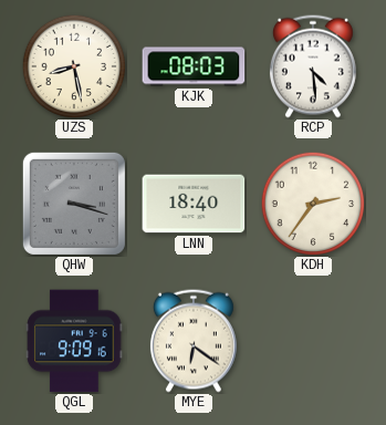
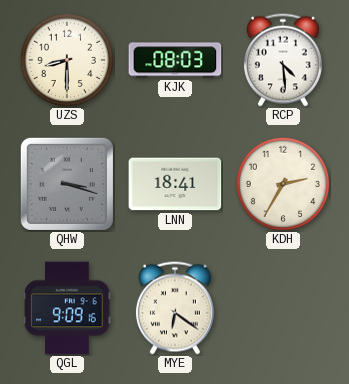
UZS: 8:28 -> 8:30 (67, 60)
LNN: 18:40 -> 18:41 (175, 184)
KDH: 2:36 -> 2:35 (283, 184)
